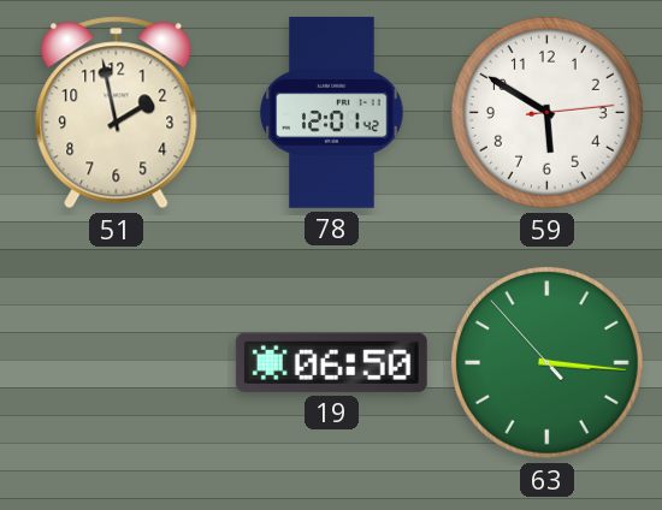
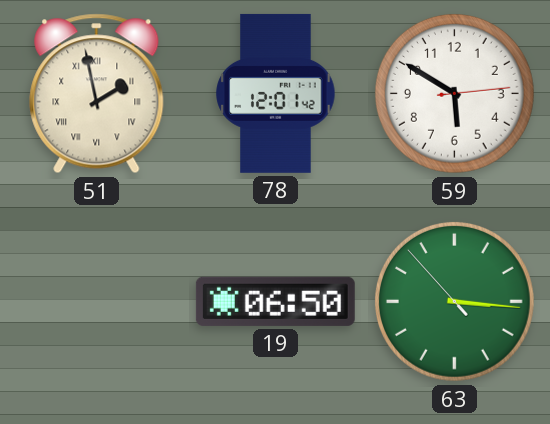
51 numerals: Arabic -> Roman (97, 94)
